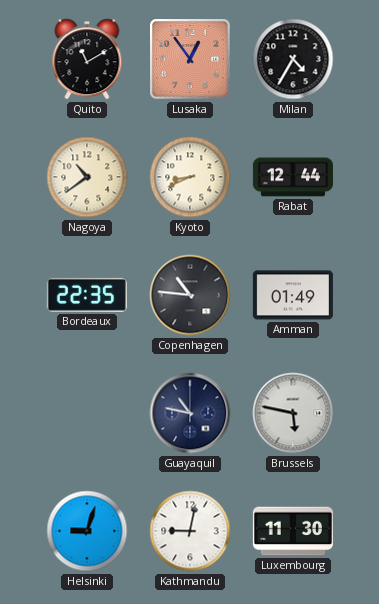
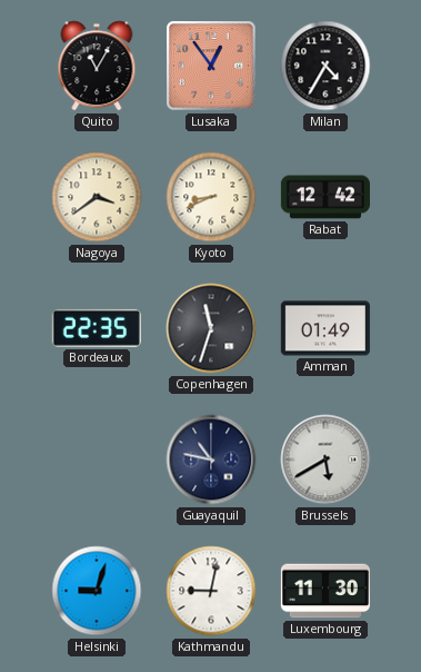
Quito: 11:10 -> 11:05 (97, 66)
Nagoya: 10:39 -> 3:39 (97, 197)
Rabat: 12:44 -> 12:42 (325, 197)
Copenhagen: 10:46 -> 11:33 (211, 328)
Brussels: 5:47 -> 5:40 (325, 459)
